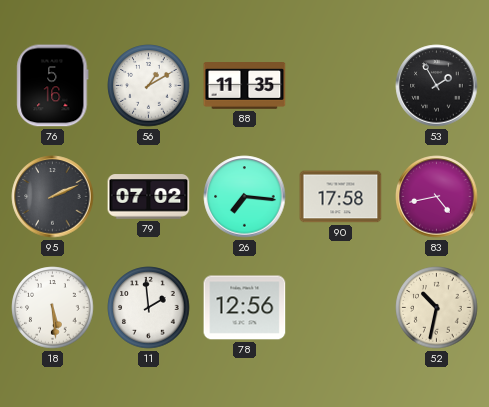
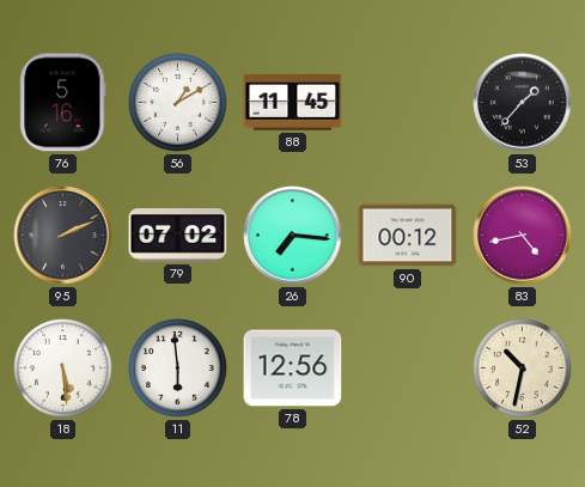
88: 11:35 -> 11:45 (293, 103)
53: 1:55 -> 1:37 (523, 103)
90: 17:58 -> 00:12 (408, 236)
11: 1:59 -> 5:59 (178, 369)
